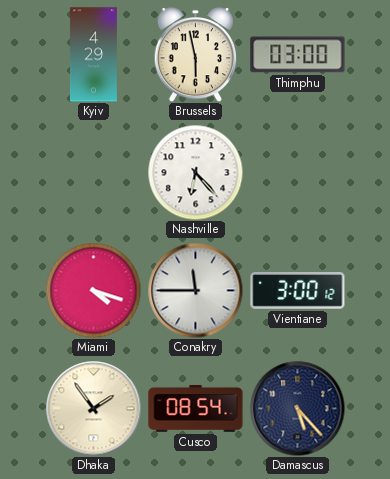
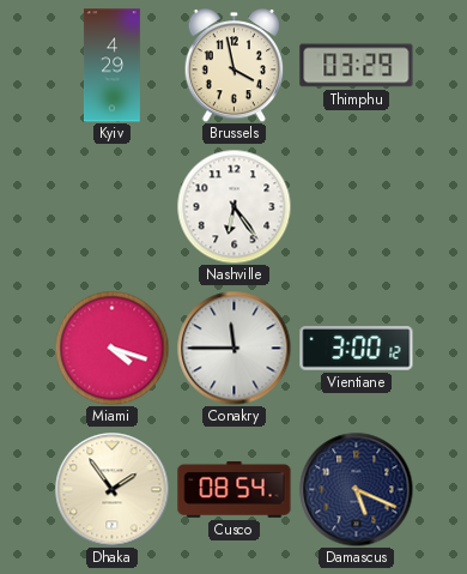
Brussels: 5:58 -> 3:58 (235, 66)
Thimphu: 03:00 -> 03:29 (357, 66)
Nashville: 6:23 -> 6:24 (233, 206)
Damascus: 5:23 -> 5:19 (356, 489)
